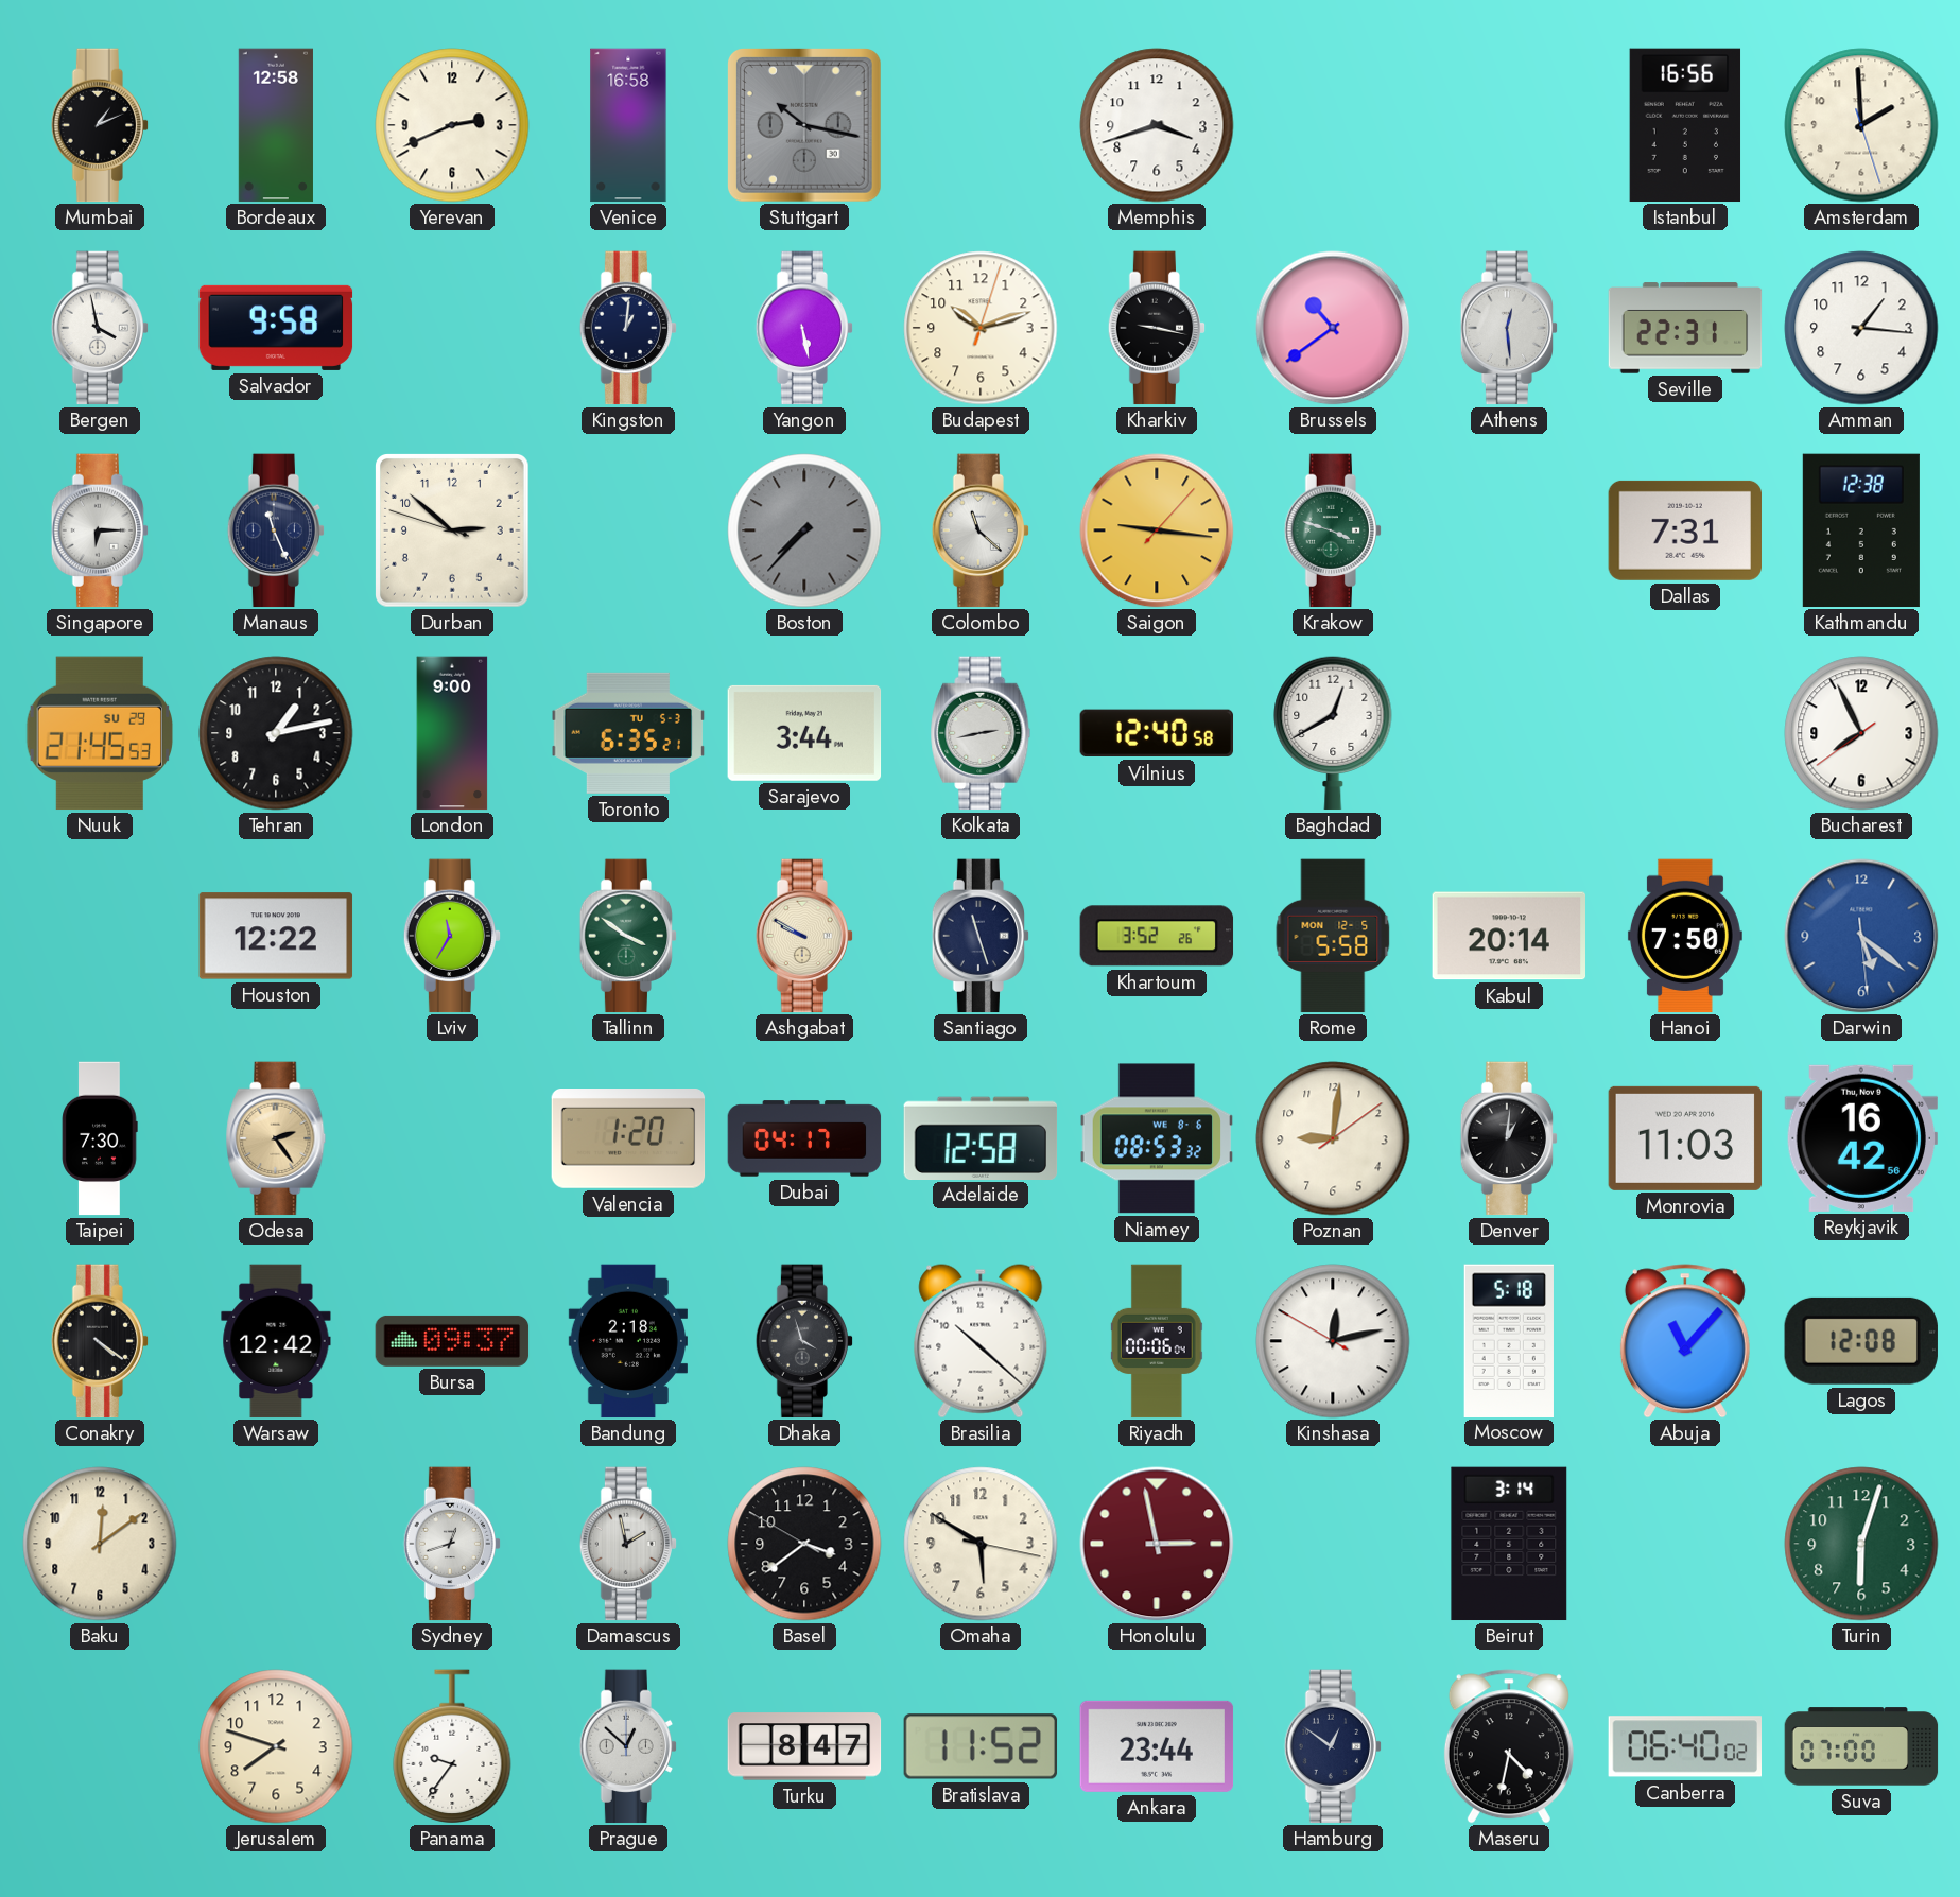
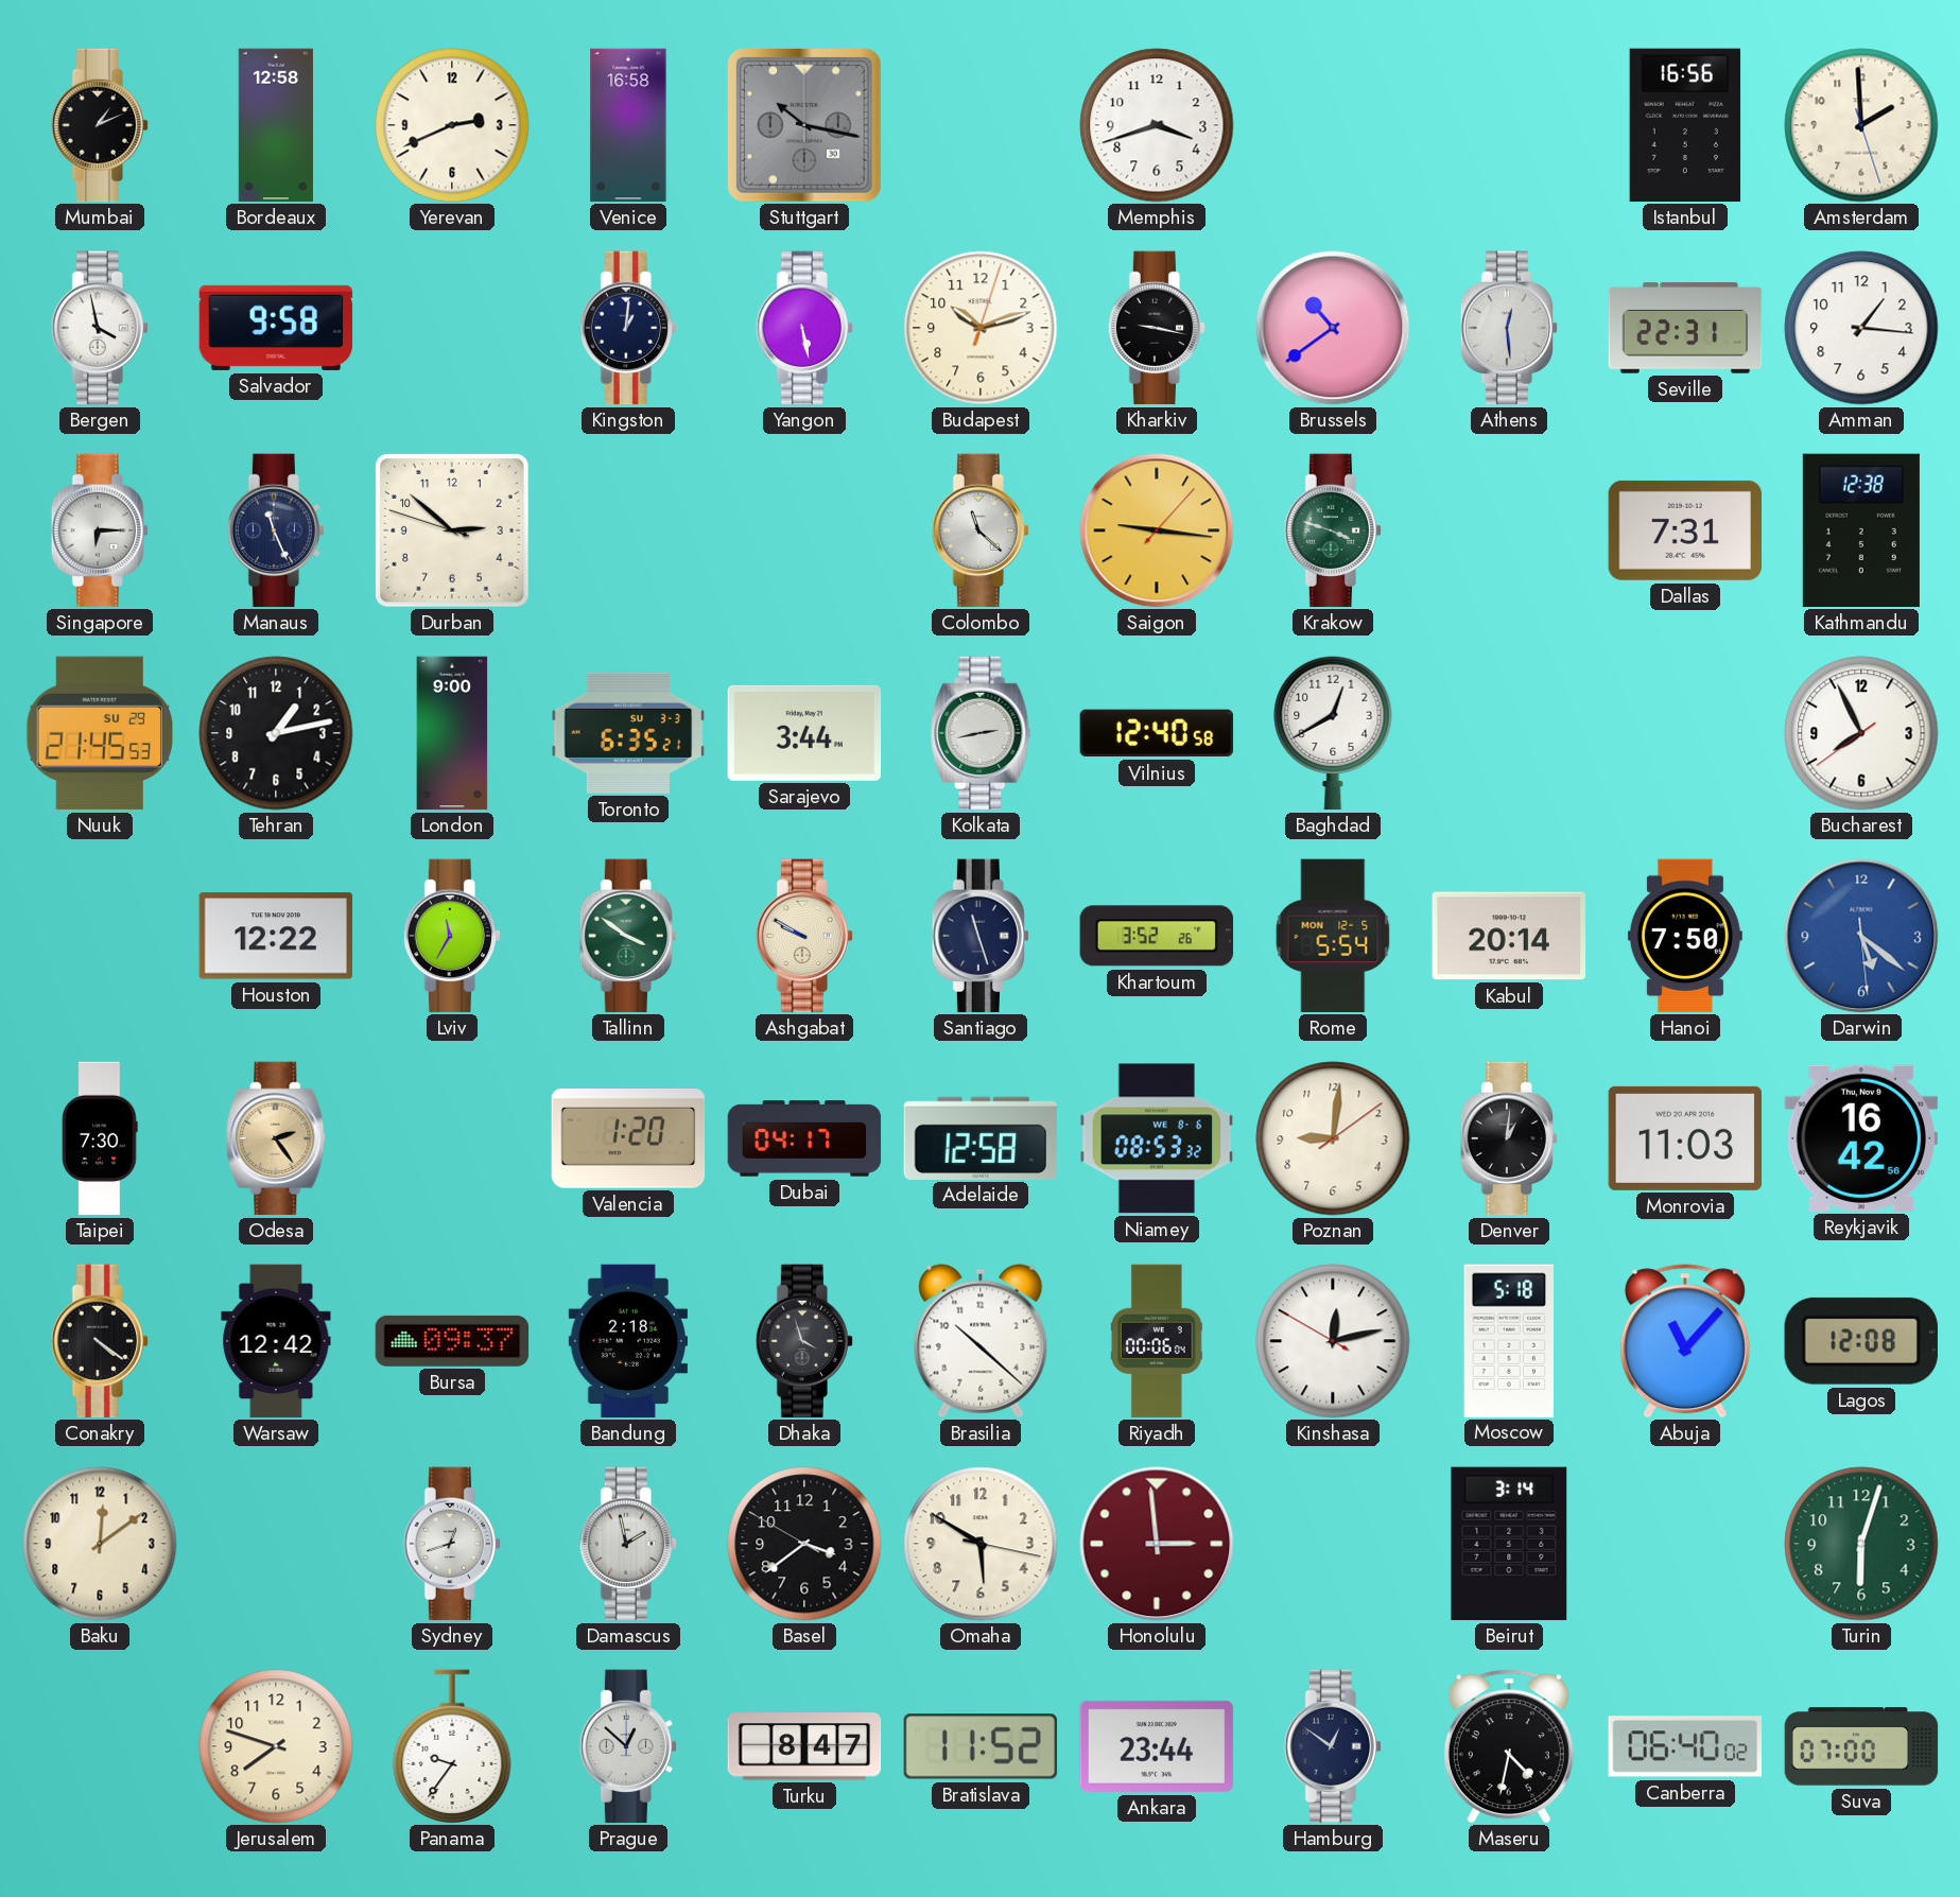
Boston: 7:37 -> none (804, 530)
Toronto date: TU 5-3 -> SU 3-3 (628, 733)
Rome: 5:58 -> 5:54 (1333, 936)
Honolulu: 2:58 -> 2:59 (1157, 1544)
